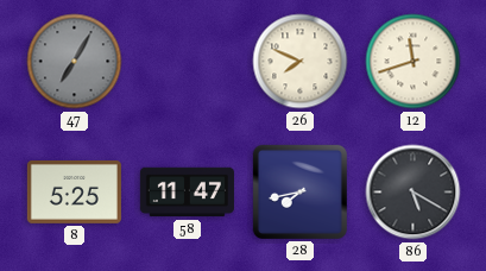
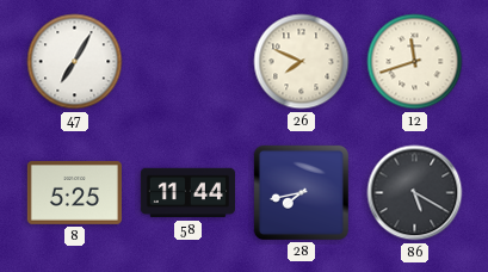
47 dial: grey -> white (75, 62)
58: 11:47 -> 11:44 (187, 193)
